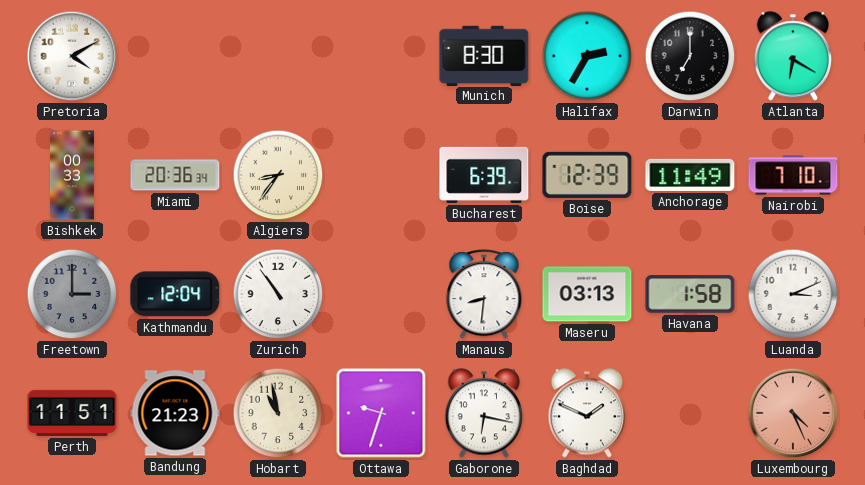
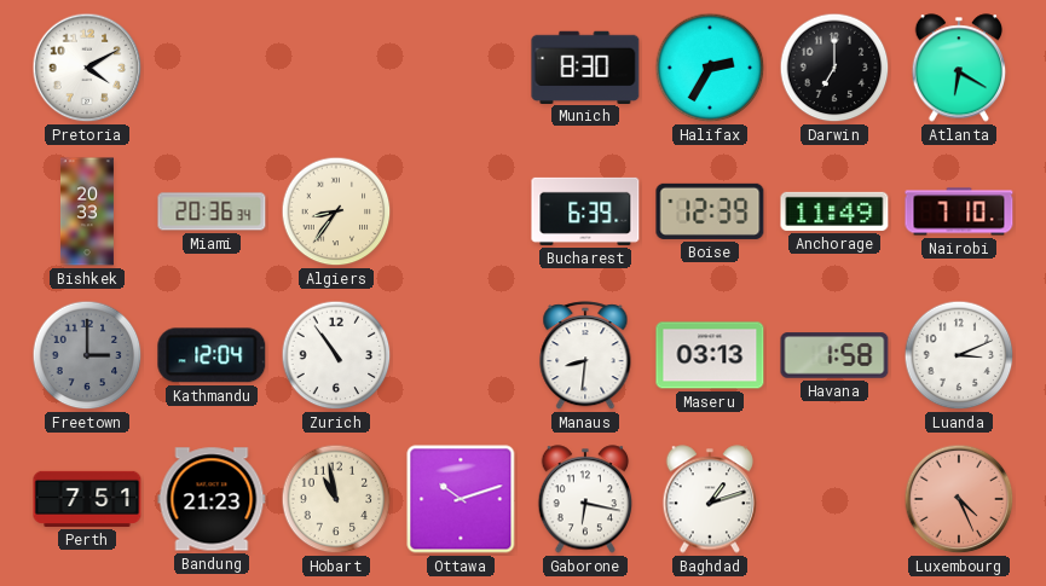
Bishkek: 00:33 -> 20:33 (87, 211)
Perth: 11:51 -> 7:51 (87, 499)
Ottawa: 9:33 -> 10:12 (461, 499)
Baghdad: 1:49 -> 1:12 (710, 499)
